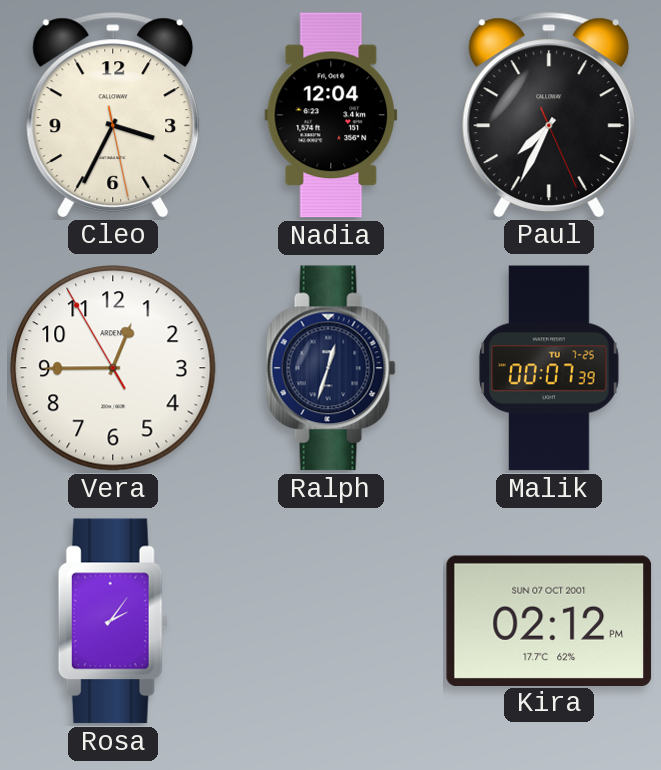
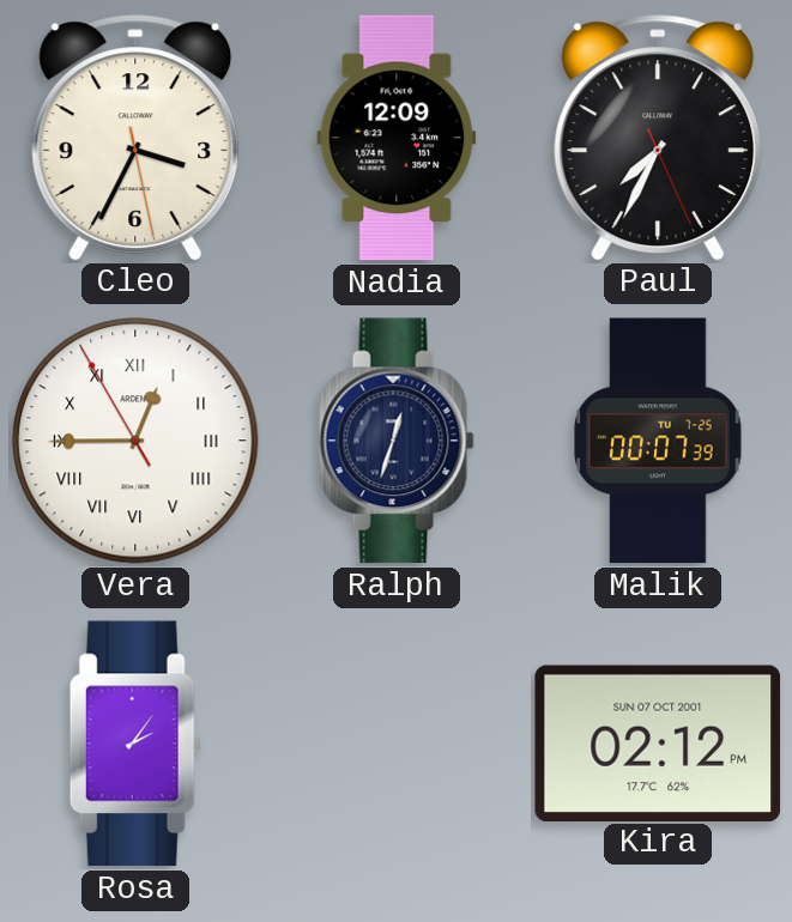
Nadia: 12:04 -> 12:09 (397, 138)
Vera numerals: Arabic -> Roman (135, 441)
